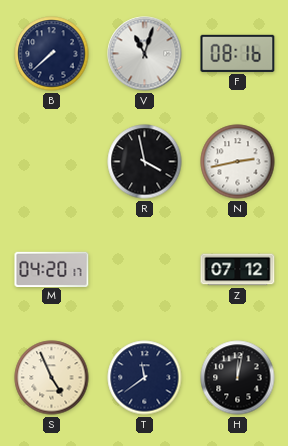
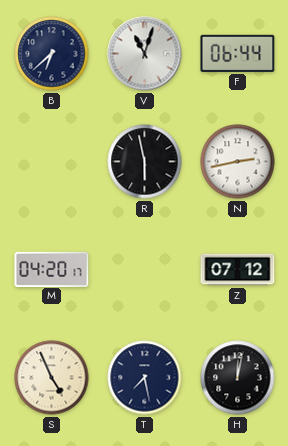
B: 7:38 -> 6:38 (52, 54)
F: 08:16 -> 06:44 (238, 53)
R: 3:58 -> 5:58 (145, 162)
T: 11:39 -> 7:28 (145, 378)
